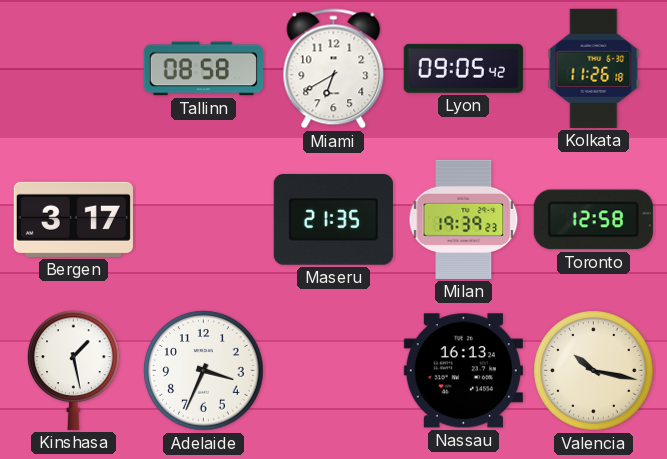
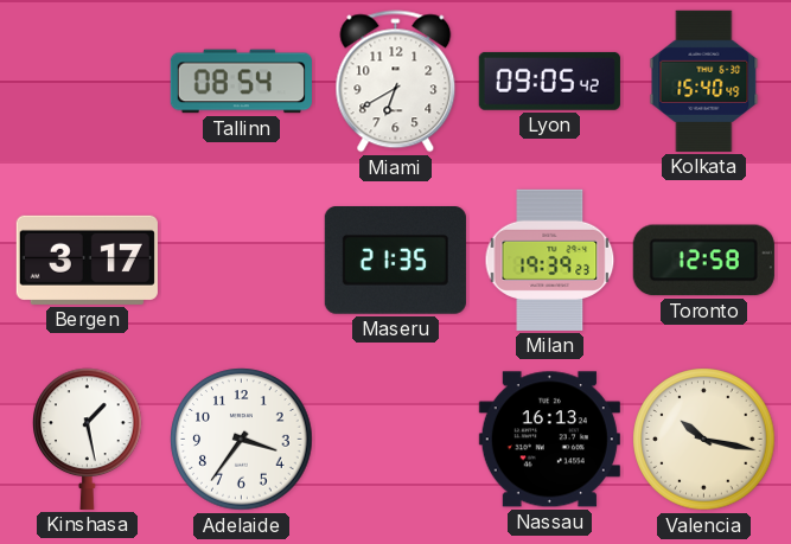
Tallinn: 08:58 -> 08:54 (241, 82)
Kolkata: 11:26 -> 15:40 (704, 81)
Adelaide: 3:34 -> 3:36 (242, 440)
